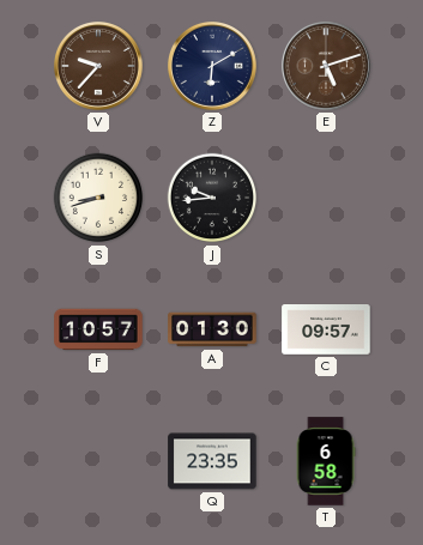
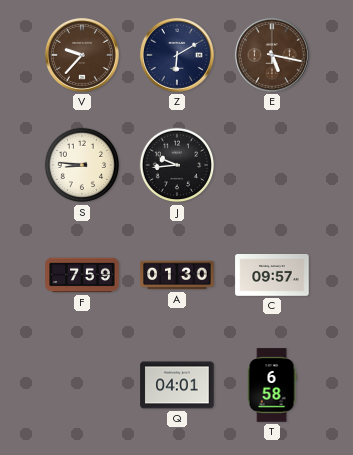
E: 5:12 -> 5:17 (272, 55)
S: 8:42 -> 8:46 (82, 165)
F: 10:57 -> 7:59 (82, 275)
Q: 23:35 -> 04:01 (177, 385)
